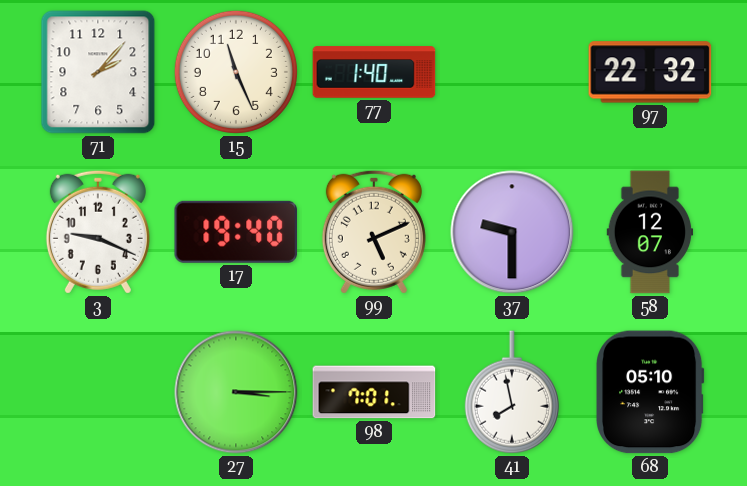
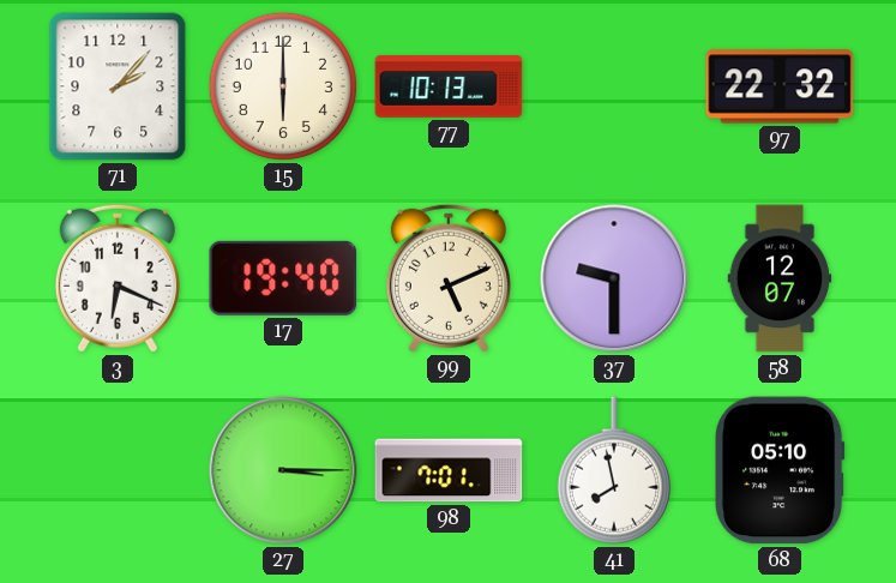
15: 11:26 -> 6:00 (283, 86)
77: 1:40 -> 10:13 (449, 86)
3: 9:19 -> 6:19 (118, 278)
